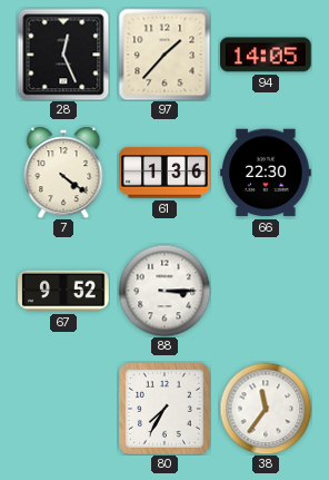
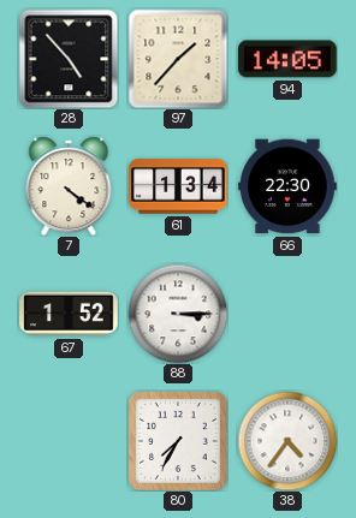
28: 12:26 -> 4:53 (69, 59)
61: 1:36 -> 1:34 (178, 186)
67: 9:52 -> 1:52 (69, 314)
38: 11:36 -> 4:36 (287, 441)
